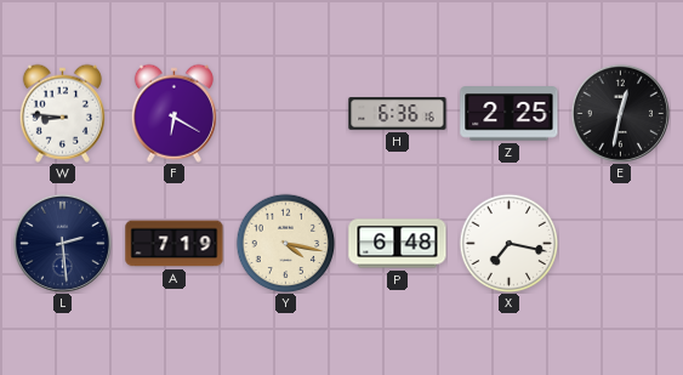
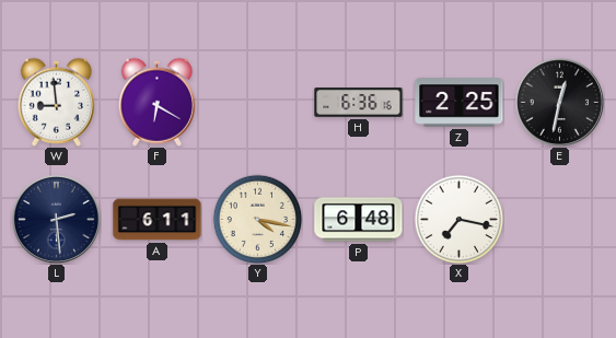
W: 8:46 -> 8:59 (56, 102)
A: 7:19 -> 6:11 (158, 220)
